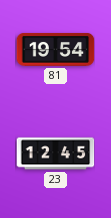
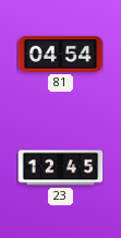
81: 19:54 -> 04:54 (60, 55)
